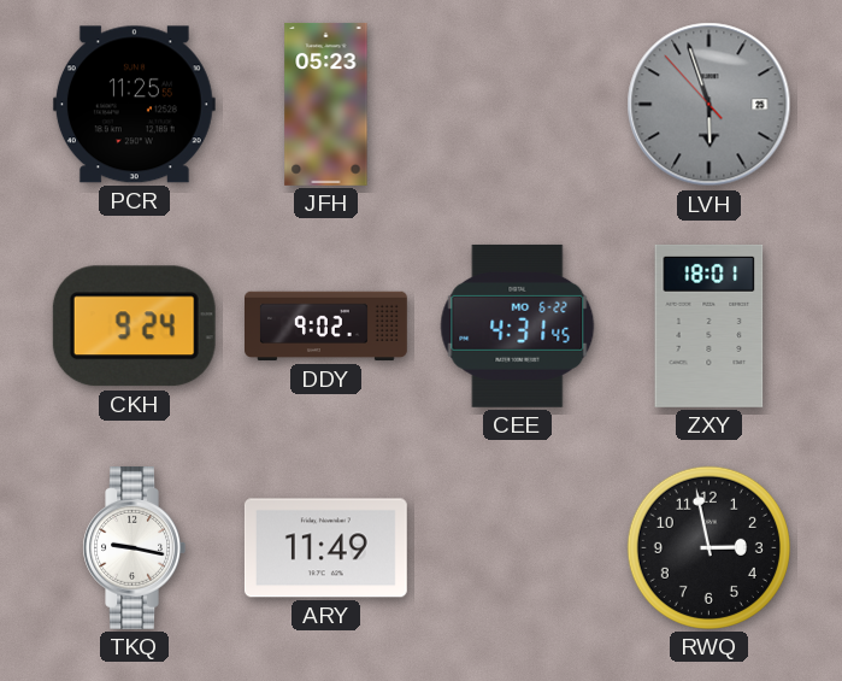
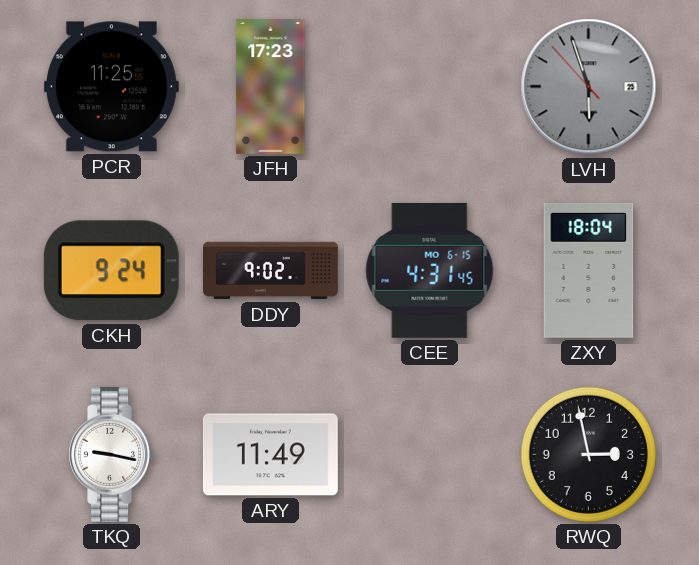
JFH: 05:23 -> 17:23 (271, 86)
CEE date: MO 6-22 -> MO 6-15 (430, 270)
ZXY: 18:01 -> 18:04 (589, 270)
